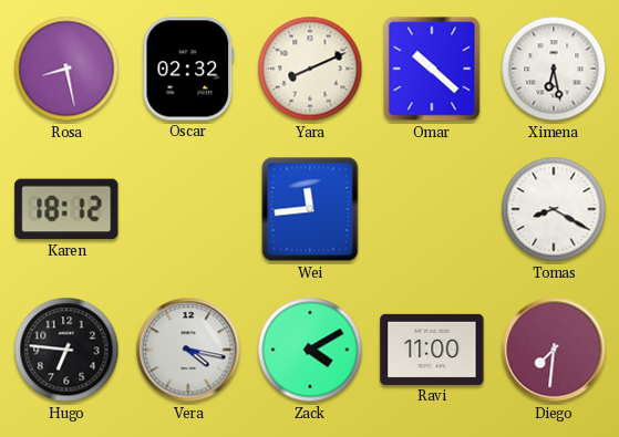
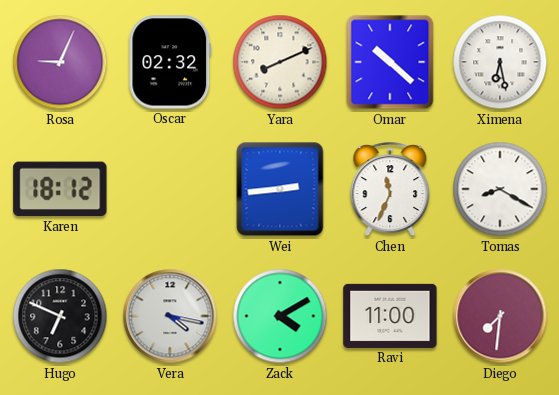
Rosa: 8:28 -> 9:04 (60, 62)
Wei: 11:44 -> 2:44 (280, 189)
Chen: none -> 11:34 (390, 190)
Hugo: 6:46 -> 6:49 (60, 316)
